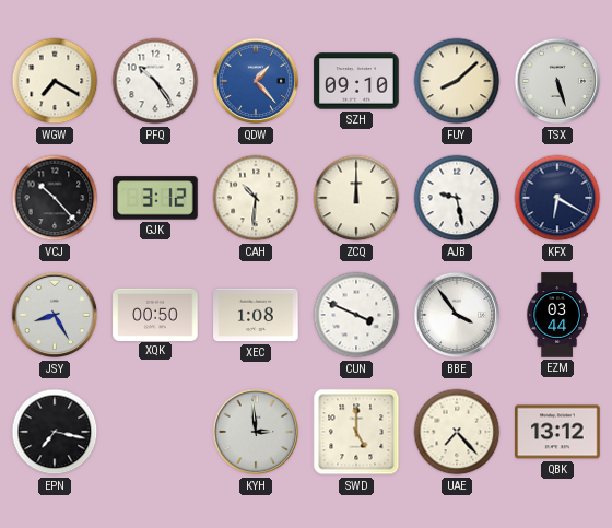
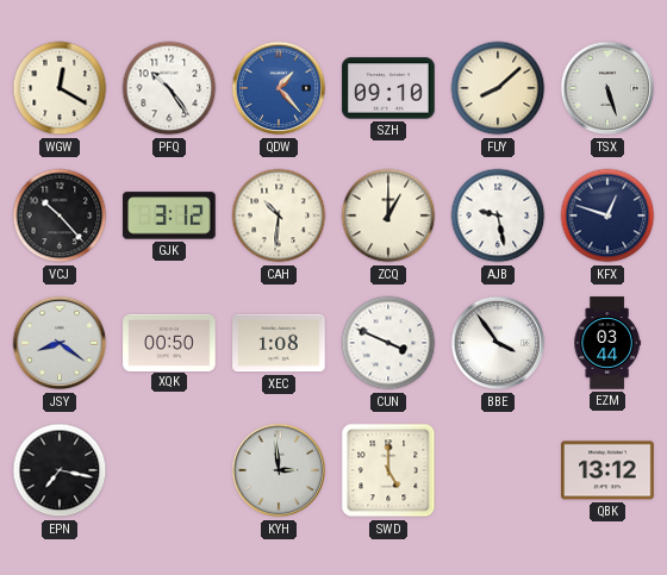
WGW: 7:20 -> 12:20 (60, 88)
ZCQ: 12:00 -> 1:00 (388, 215)
KFX: 6:20 -> 12:48 (607, 215)
JSY: 8:25 -> 8:21 (60, 343)
UAE: 7:23 -> none (457, 432)
